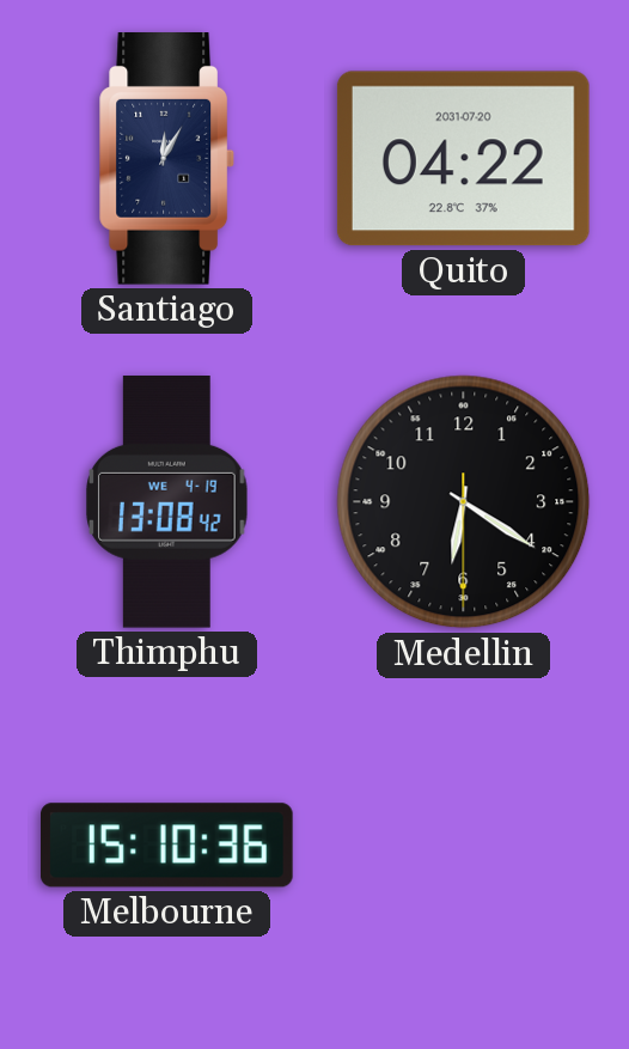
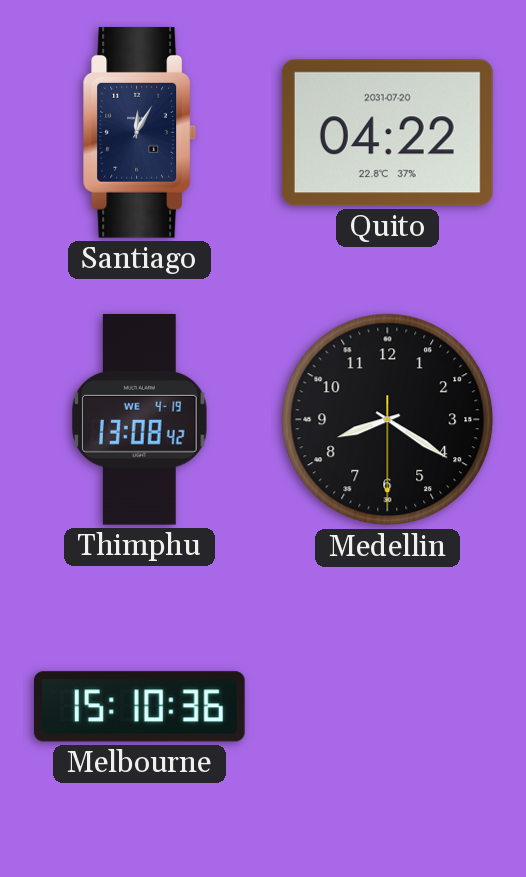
Medellin: 6:20 -> 8:20 (388, 420)
